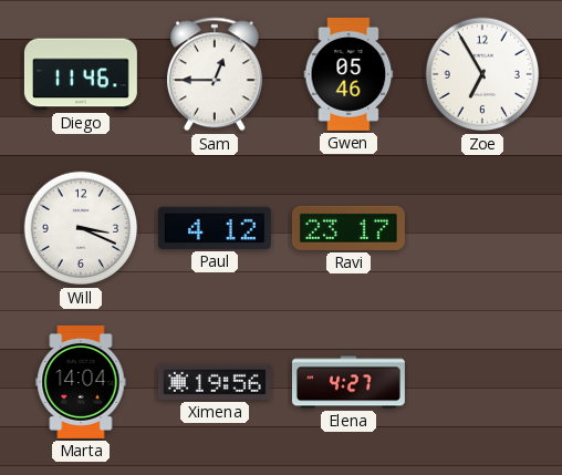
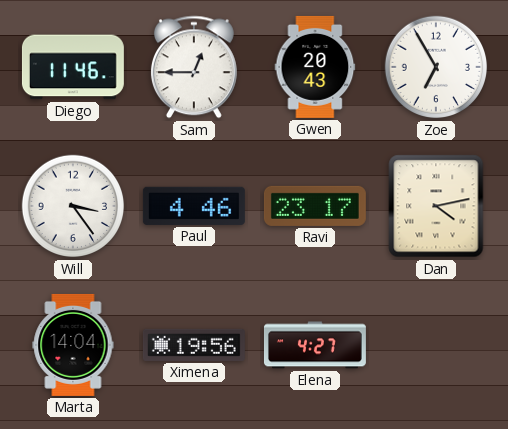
Gwen: 05:46 -> 20:43 (315, 67)
Will: 3:19 -> 3:24 (73, 206)
Paul: 4:12 -> 4:46 (194, 206)
Dan: none -> 4:13 (436, 206)
